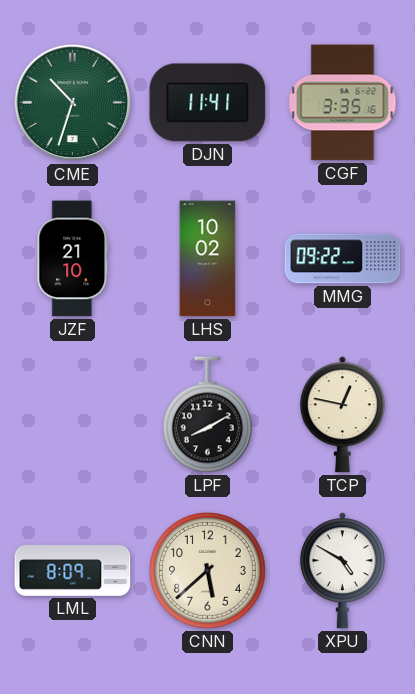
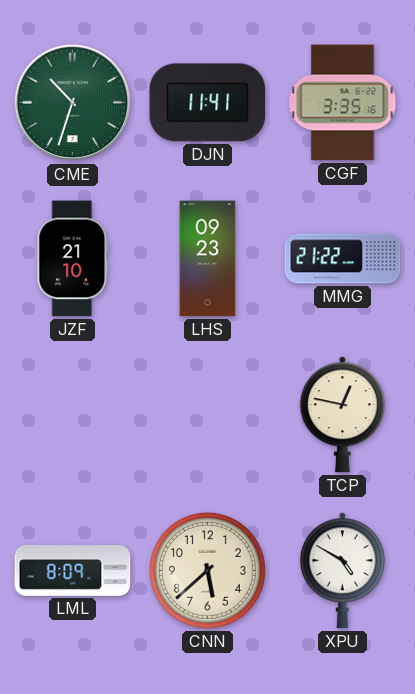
LHS: 10:02 -> 09:23 (208, 259)
MMG: 09:22 -> 21:22 (343, 259)
LPF: 8:10 -> none (207, 415)
